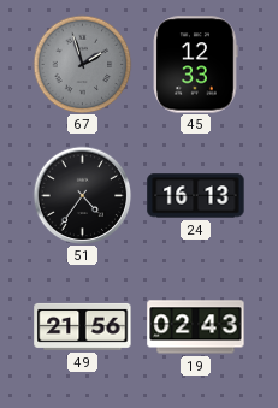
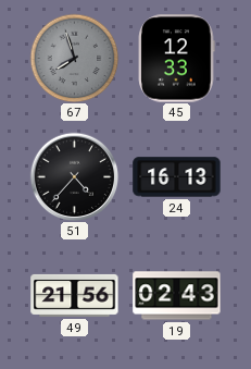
67: 1:57 -> 7:57 (74, 58)
51: 4:36 -> 4:37 (74, 176)
